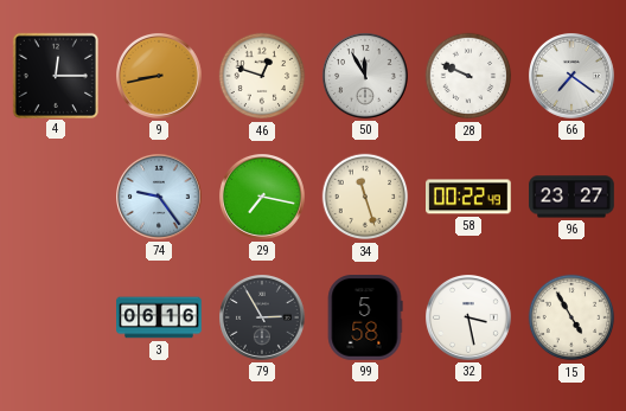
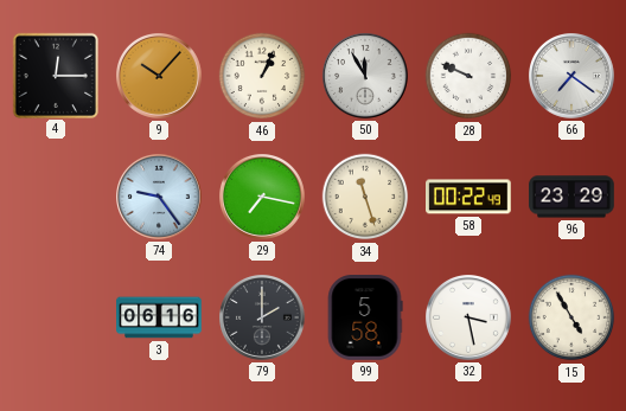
9: 8:43 -> 10:07 (160, 77)
46: 12:48 -> 1:04 (262, 76)
96: 23:27 -> 23:29 (571, 197)
79: 2:55 -> 2:00 (263, 319)
